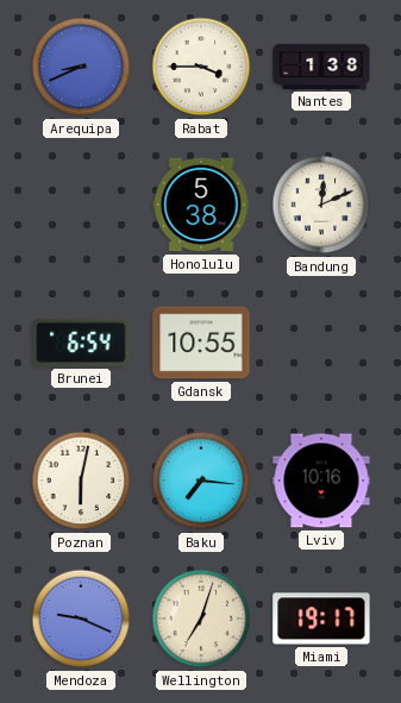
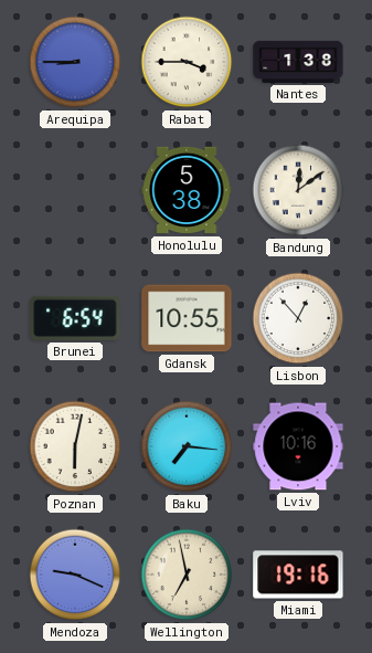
Arequipa: 8:41 -> 8:45 (75, 62)
Bandung: 12:11 -> 12:09 (298, 190)
Lisbon: none -> 12:53 (298, 318)
Wellington: 7:03 -> 6:58 (187, 575)
Miami: 19:17 -> 19:16 (298, 575)
